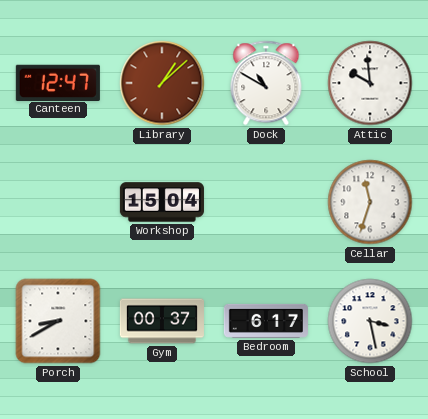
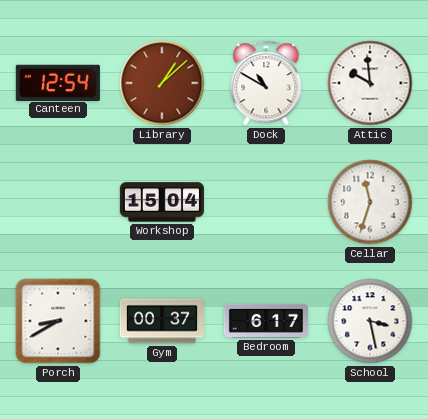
Canteen: 12:47 -> 12:54 (58, 82)
